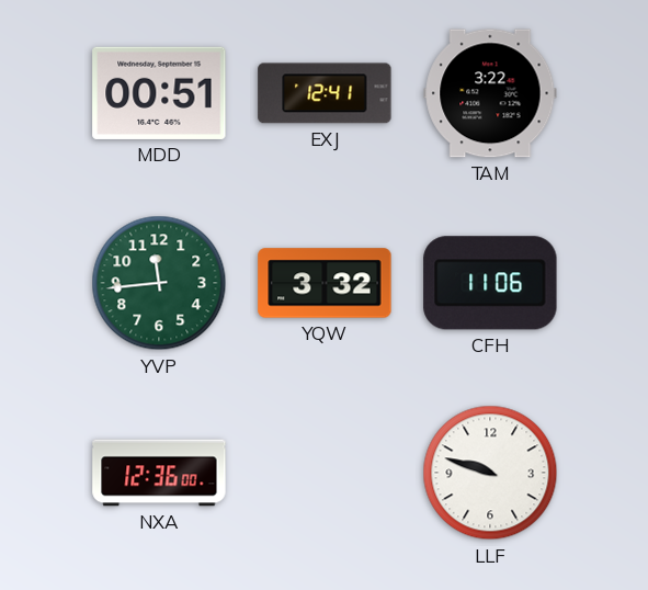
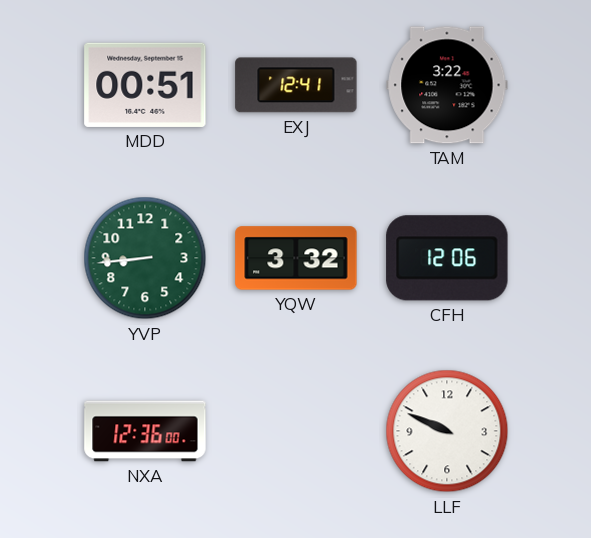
YVP: 11:44 -> 8:44 (145, 258)
CFH: 11:06 -> 12:06 (447, 258)
LLF: 9:48 -> 9:49 (447, 431)
